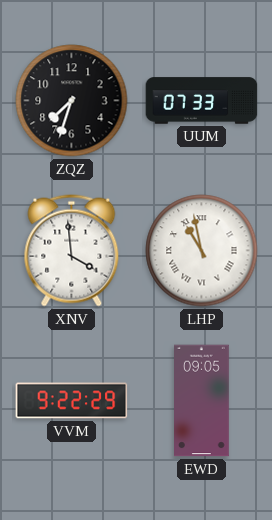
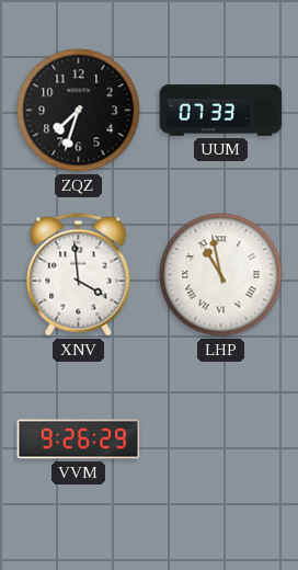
VVM: 9:22 -> 9:26 (79, 440)
EWD: 09:05 -> none (202, 401)
